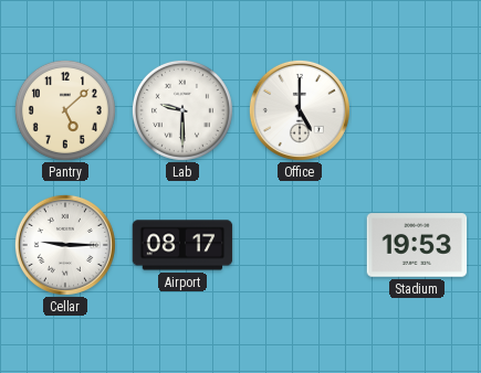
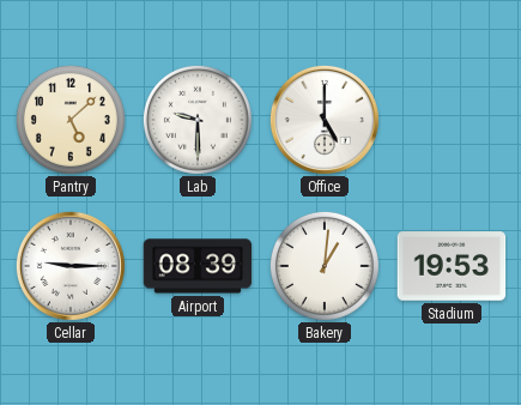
Airport: 08:17 -> 08:39 (198, 266)
Bakery: none -> 1:01 (325, 266)
